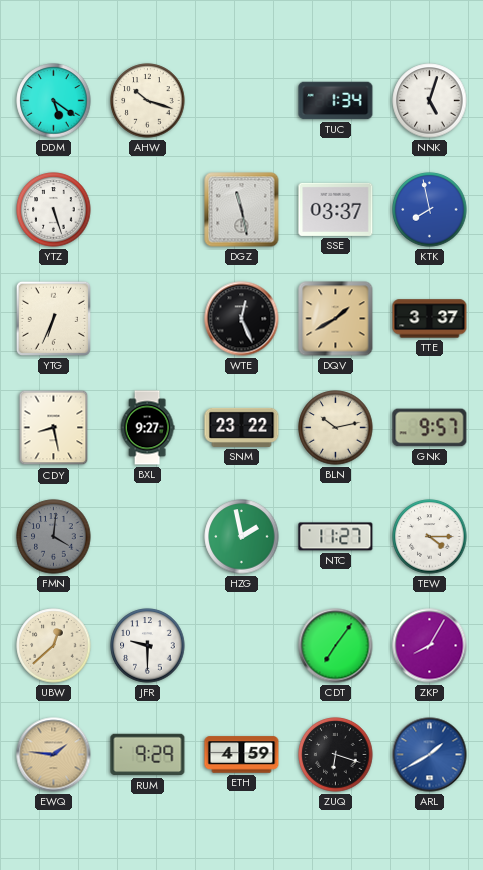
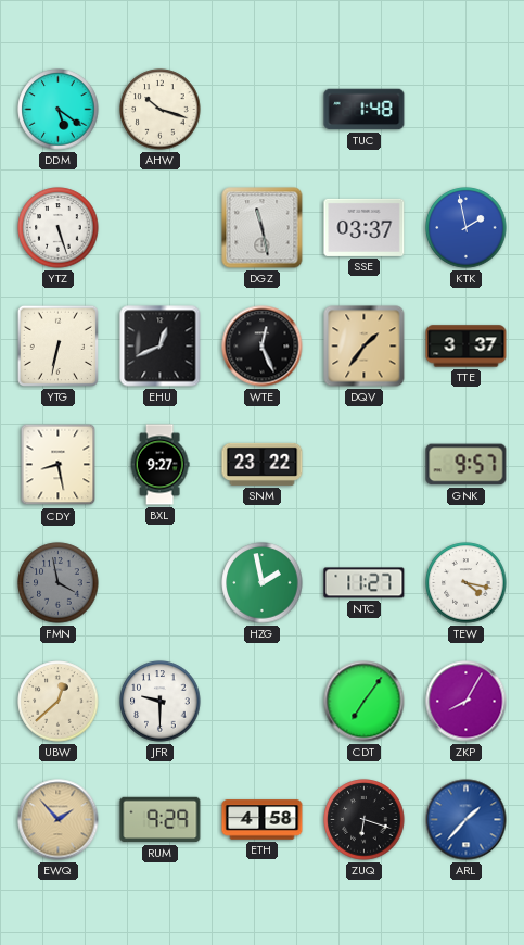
TUC: 1:34 -> 1:48 (365, 110)
NNK: 5:03 -> none (430, 101)
KTK: 7:58 -> 1:58 (467, 228)
YTG: 6:34 -> 6:32 (57, 345)
EHU: none -> 12:41 (161, 346)
DQV: 1:40 -> 1:36 (365, 346)
BLN: 10:13 -> none (336, 428)
FMN: 4:01 -> 3:58 (59, 583)
TEW: 4:15 -> 4:17 (467, 583)
EWQ: 1:46 -> 1:53 (59, 820)
ETH: 4:59 -> 4:58 (263, 820)
ARL: 1:40 -> 1:37 (467, 820)
